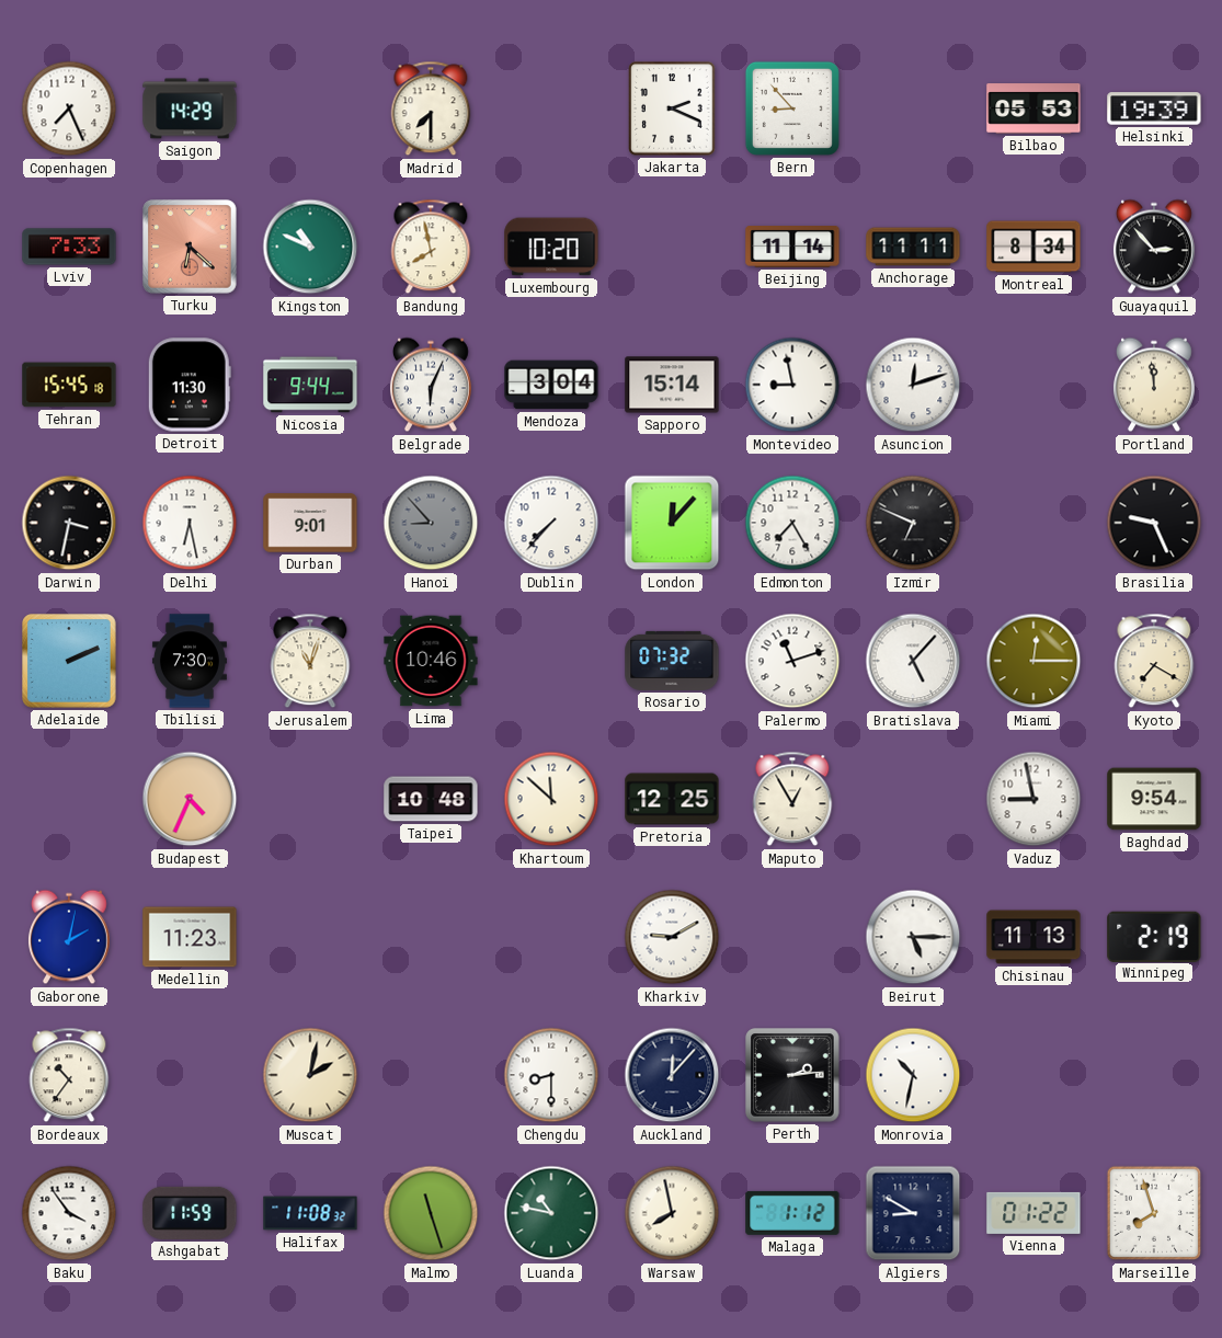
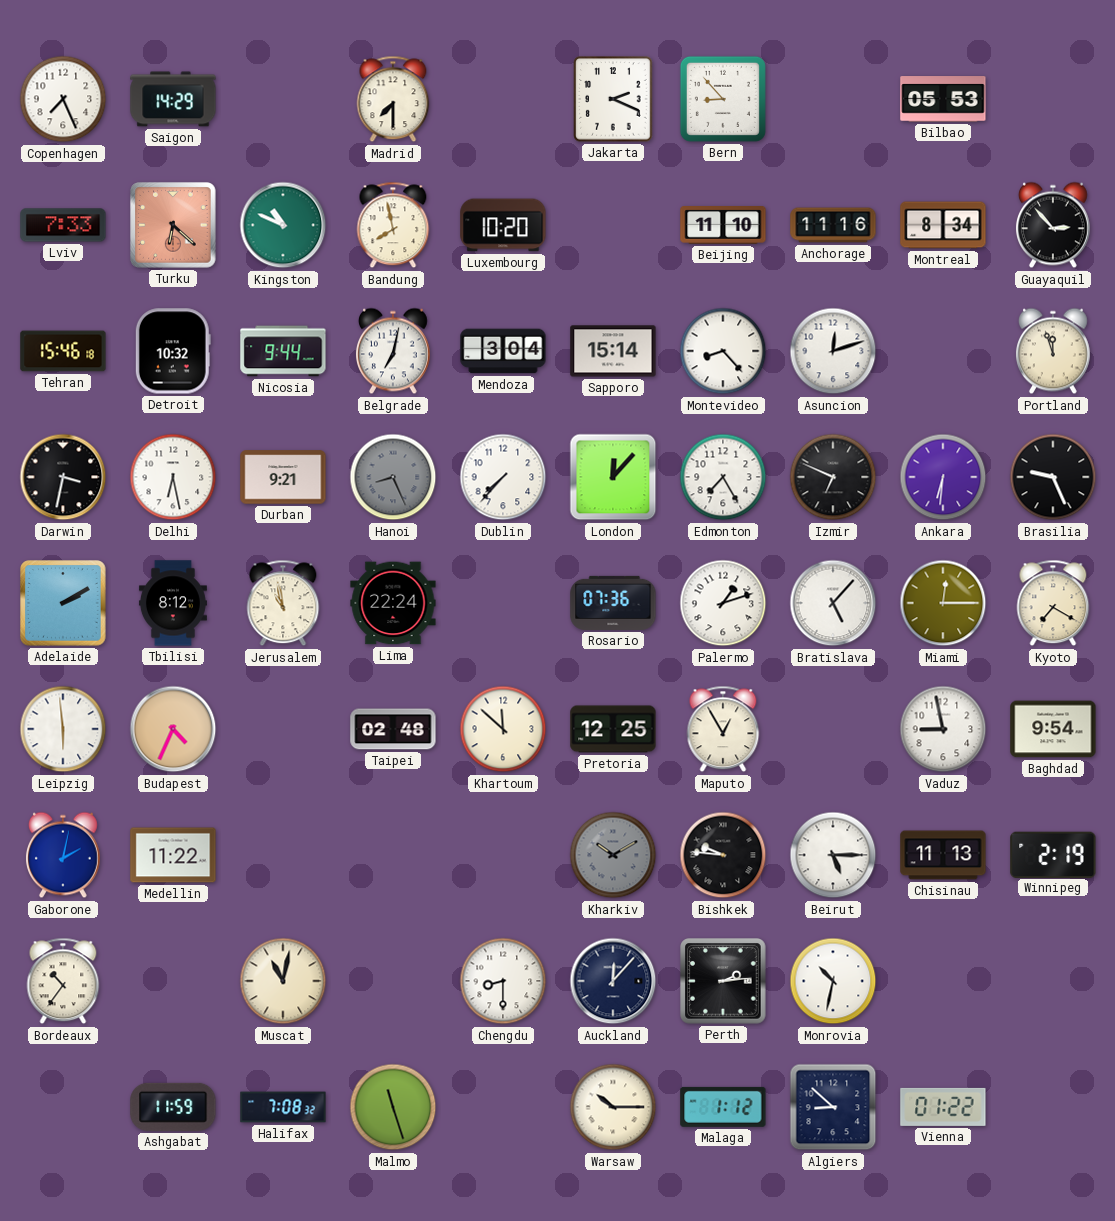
Helsinki: 19:39 -> none (1154, 108)
Beijing: 11:14 -> 11:10 (723, 226)
Anchorage: 11:11 -> 11:16 (833, 225)
Tehran: 15:45 -> 15:46 (63, 351)
Detroit: 11:30 -> 10:32 (173, 351)
Belgrade: 6:04 -> 7:02 (393, 351)
Montevideo: 8:58 -> 8:23 (723, 351)
Portland: 11:59 -> 11:57 (1053, 351)
Durban: 9:01 -> 9:21 (283, 477)
Hanoi: 8:53 -> 8:26 (393, 477)
Ankara: none -> 6:31 (943, 477)
Adelaide: 2:11 -> 2:10 (63, 603)
Tbilisi: 7:30 -> 8:12 (173, 603)
Jerusalem: 11:03 -> 10:58 (283, 603)
Lima: 10:46 -> 22:24 (393, 603)
Rosario: 07:32 -> 07:36 (613, 603)
Palermo: 11:12 -> 1:12 (723, 603)
Leipzig: none -> 5:59 (63, 729)
Taipei: 10:48 -> 02:48 (393, 729)
Medellin: 11:23 -> 11:22 (173, 855)
Kharkiv: 9:10 -> 10:10 (613, 855)
Kharkiv dial: white -> grey (613, 855)
Bishkek: none -> 9:46 (723, 855)
Muscat: 2:02 -> 11:02 (283, 981)
Baku: 3:54 -> none (69, 1213)
Halifax: 11:08 -> 7:08 (283, 1107)
Luanda: 10:47 -> none (551, 1213)
Warsaw: 7:58 -> 10:15 (613, 1107)
Algiers: 8:50 -> 8:52 (833, 1107)
Marseille: 7:57 -> none (1154, 1213)
